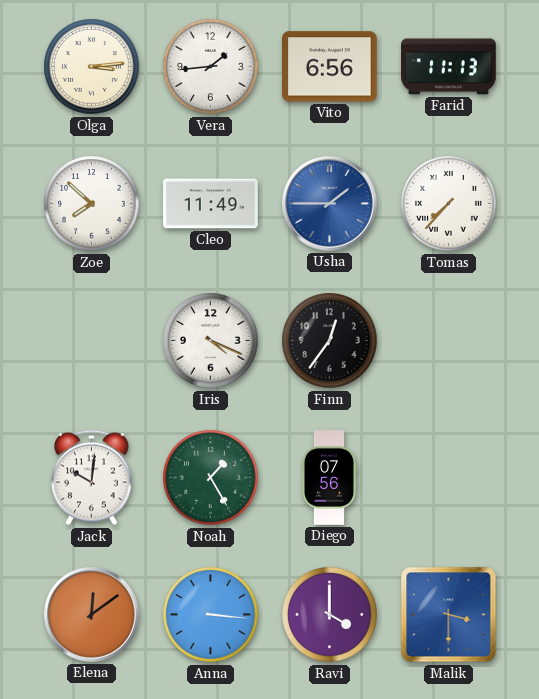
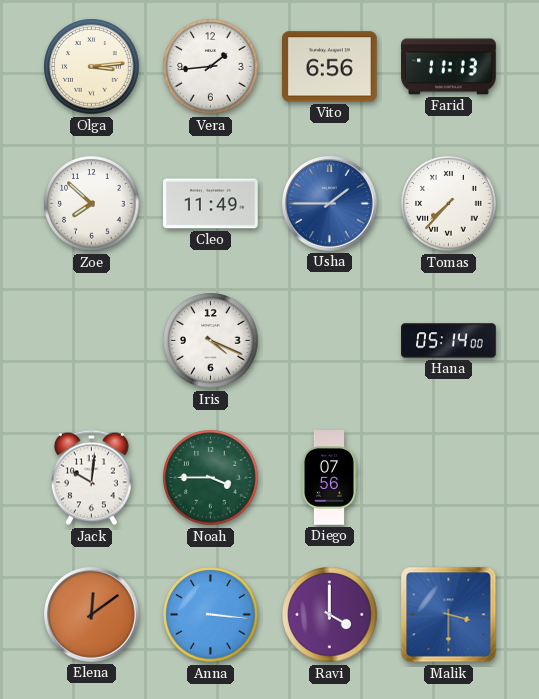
Finn: 12:36 -> none (330, 341)
Hana: none -> 05:14 (449, 341)
Noah: 1:25 -> 3:45 (211, 478)
